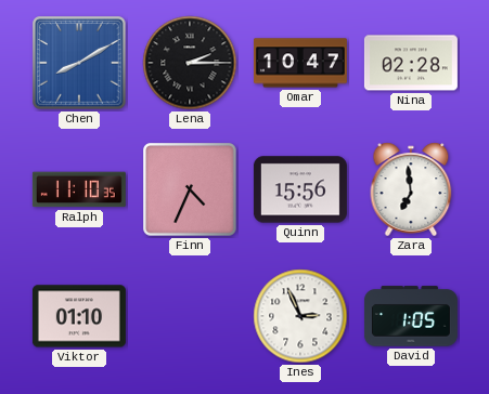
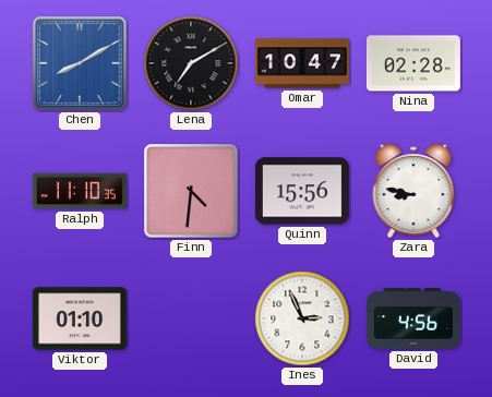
Lena: 2:15 -> 7:10 (191, 63)
Finn: 4:34 -> 4:31 (191, 191)
Zara: 6:59 -> 8:47 (413, 191)
David: 1:05 -> 4:56 (413, 318)
